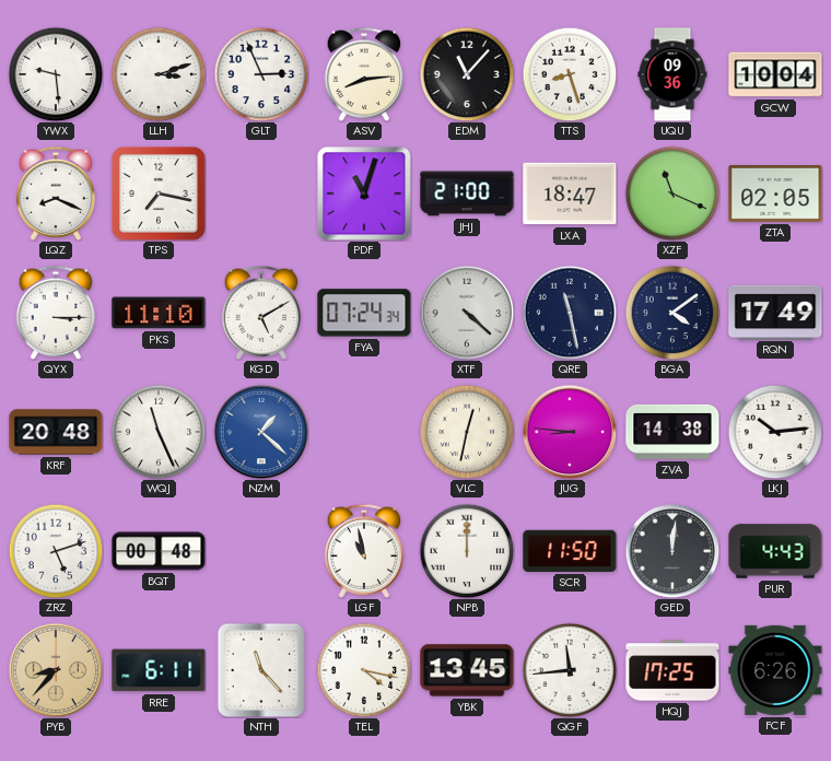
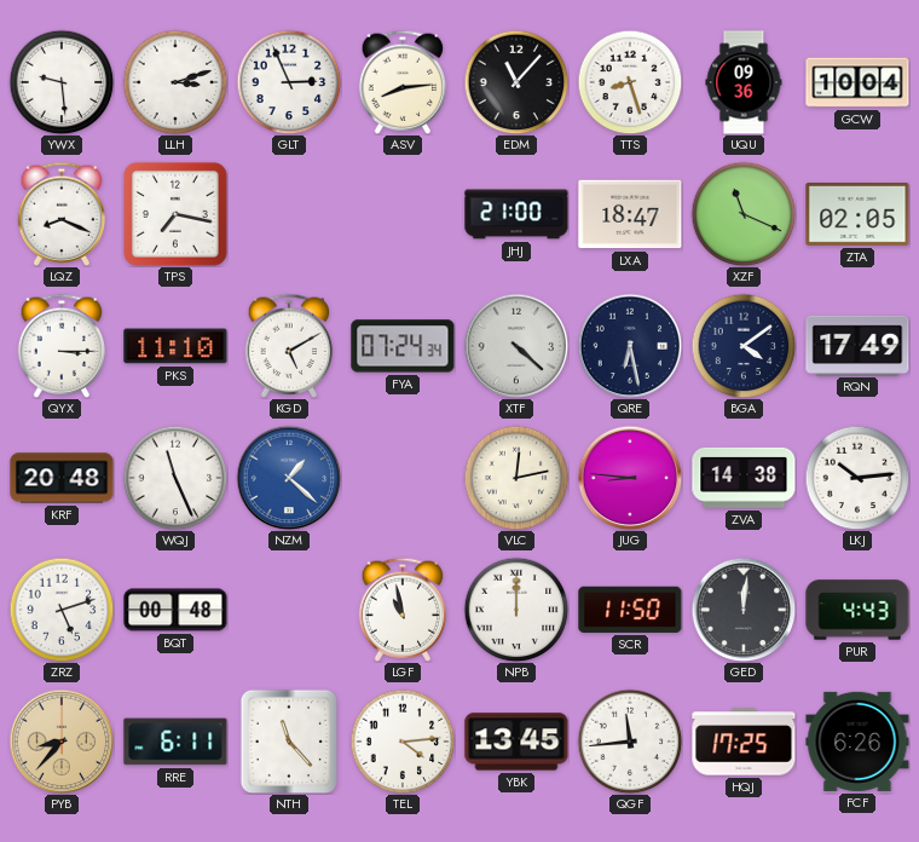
PDF: 11:03 -> none (364, 194)
QRE: 11:28 -> 6:28 (630, 346)
VLC: 12:32 -> 12:13 (516, 478)
TEL: 4:17 -> 4:14 (403, 742)
